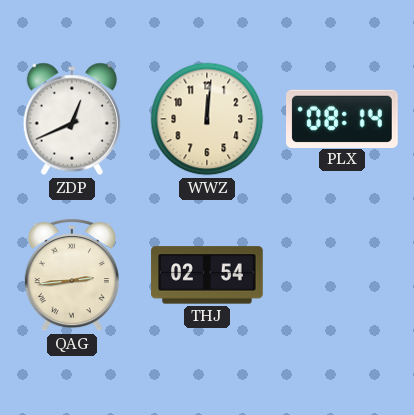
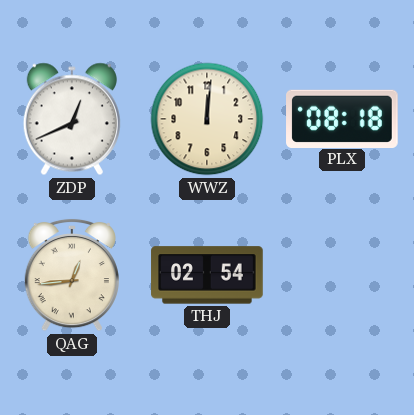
PLX: 08:14 -> 08:18 (342, 118)
QAG: 2:44 -> 12:44 (72, 275)
